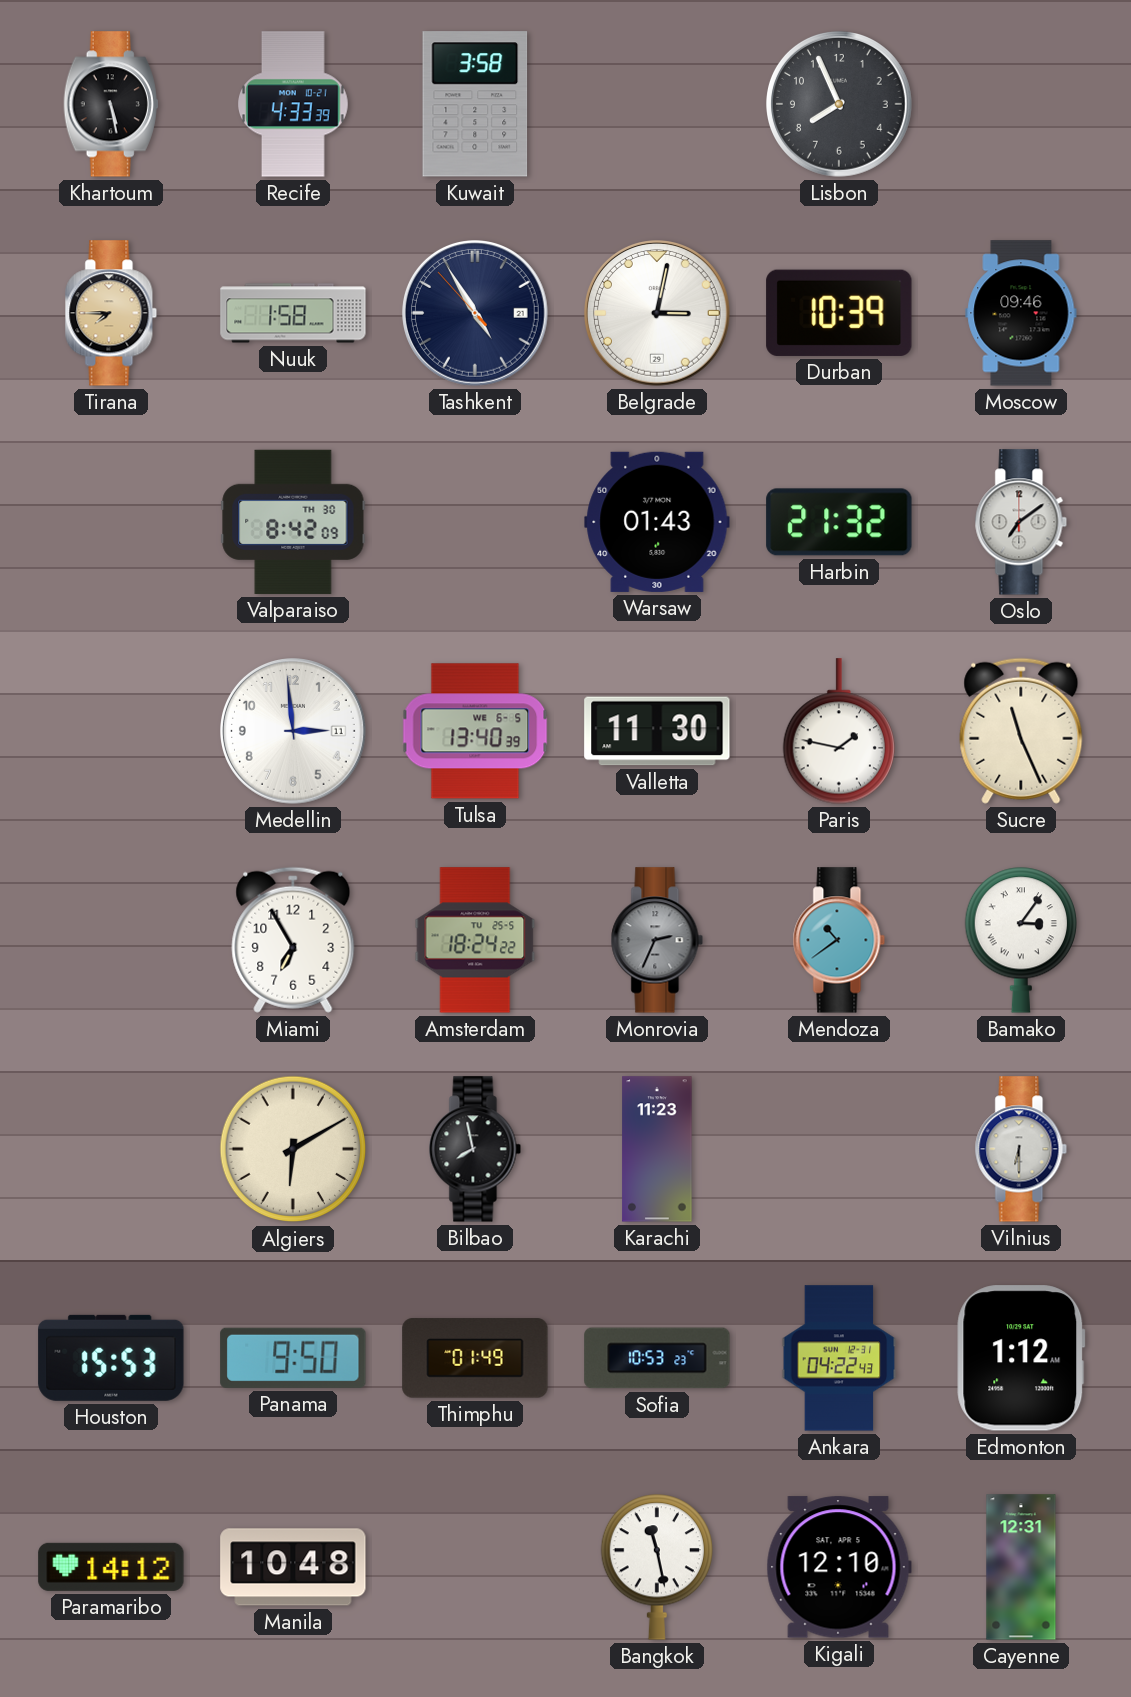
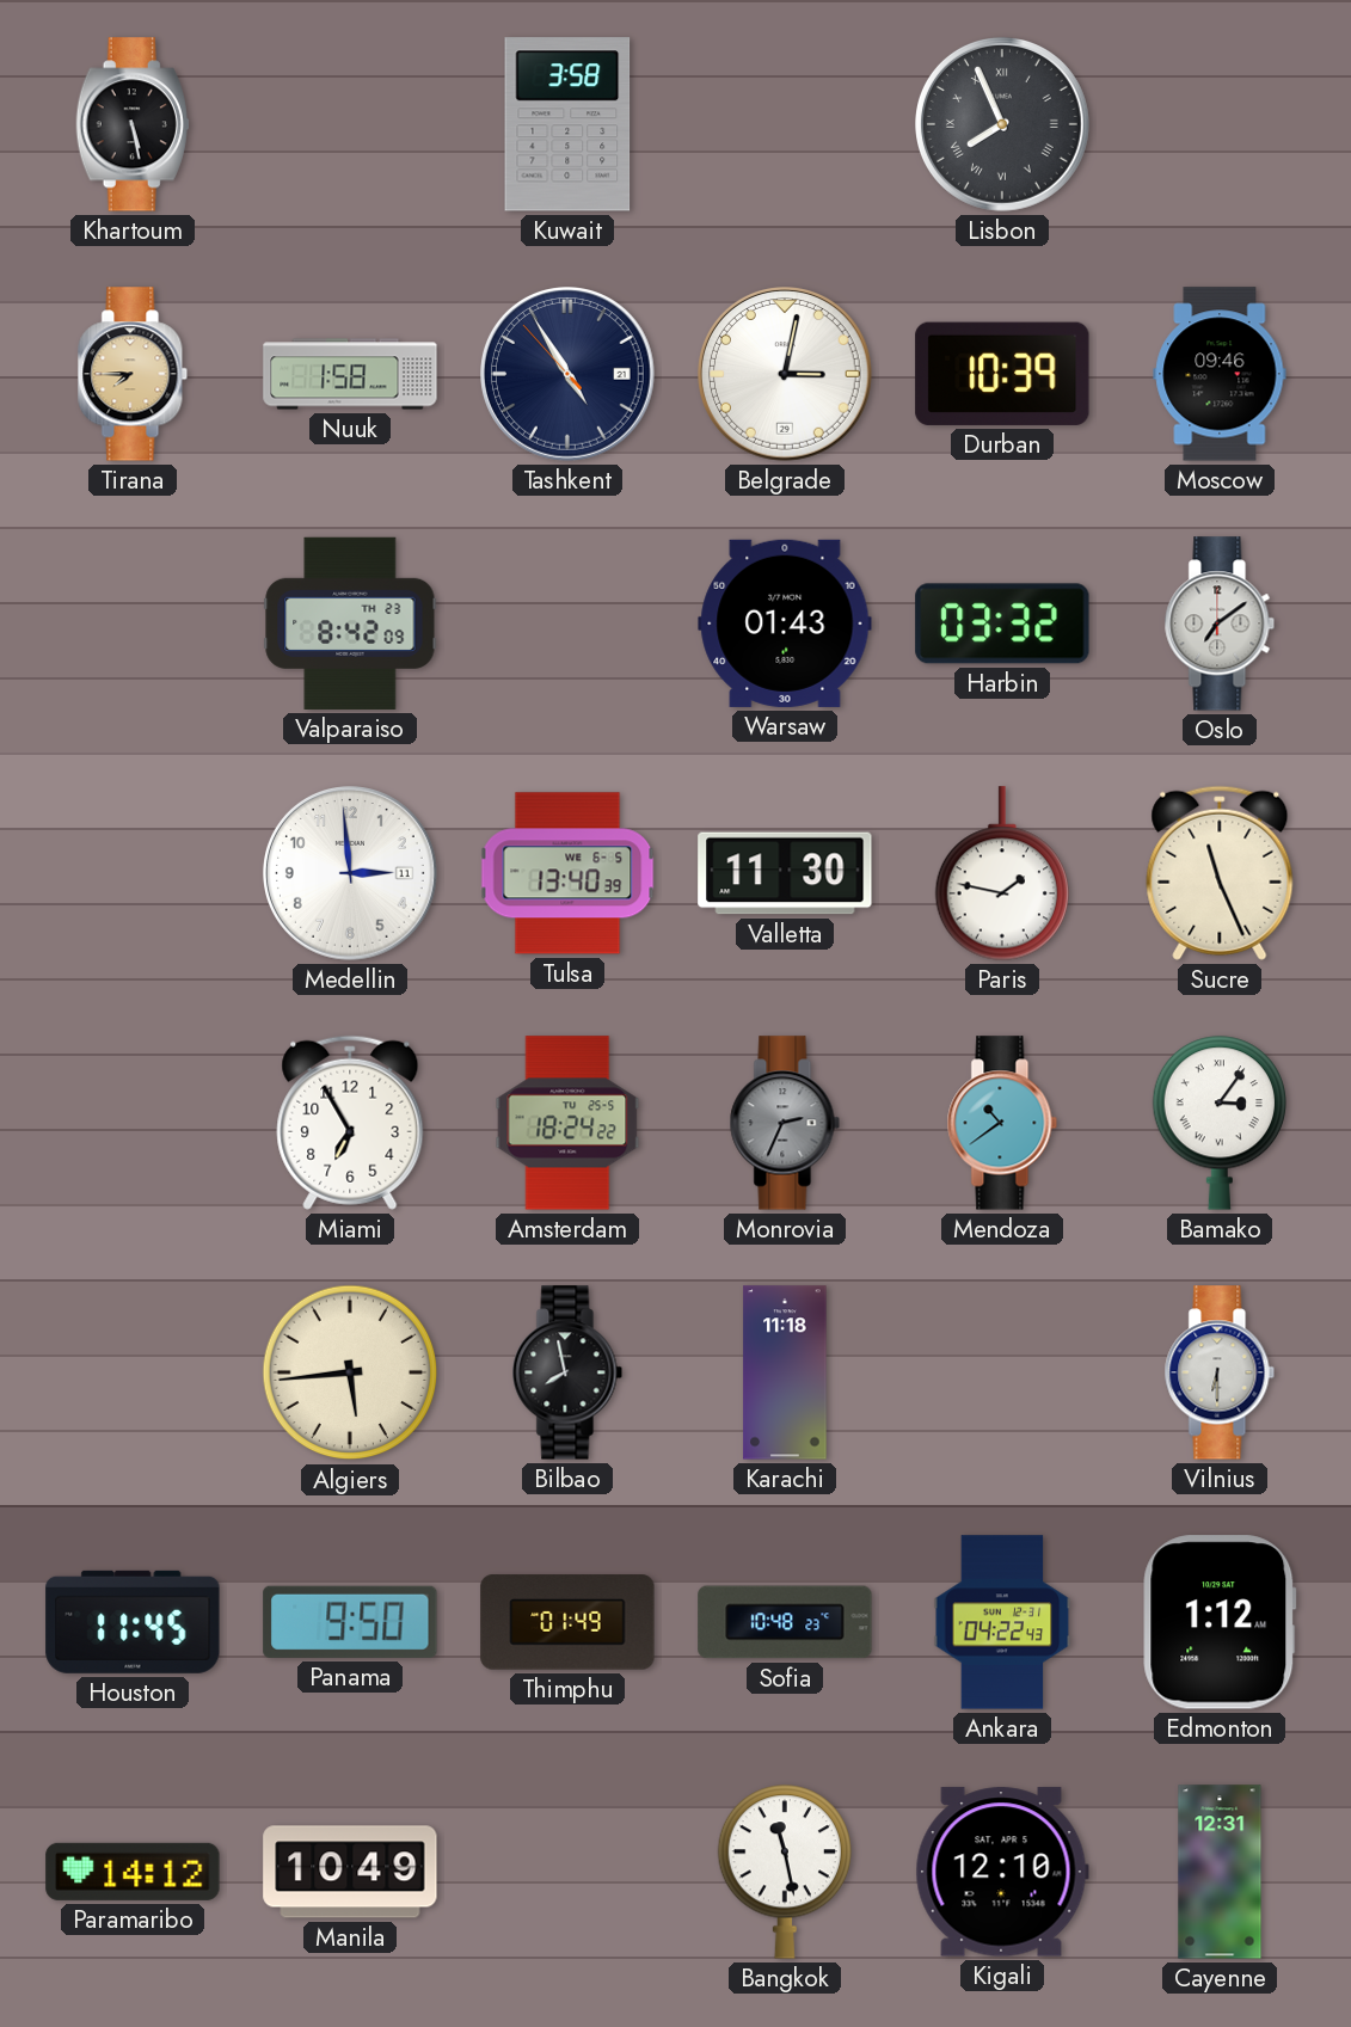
Recife: 4:33 -> none (294, 104)
Lisbon numerals: Arabic -> Roman (1003, 125)
Valparaiso date: TH 30 -> TH 23 (350, 624)
Harbin: 21:32 -> 03:32 (1002, 624)
Algiers: 6:10 -> 5:44 (350, 1372)
Karachi: 11:23 -> 11:18 (785, 1372)
Houston: 15:53 -> 11:45 (133, 1622)
Sofia: 10:53 -> 10:48 (785, 1622)
Manila: 10:48 -> 10:49 (350, 1872)
